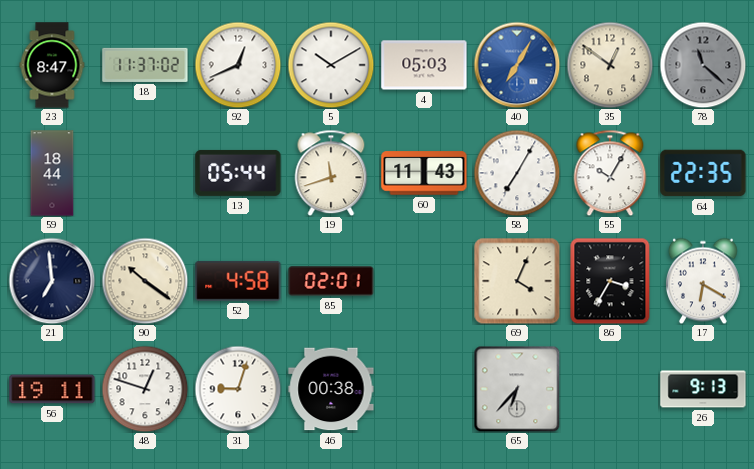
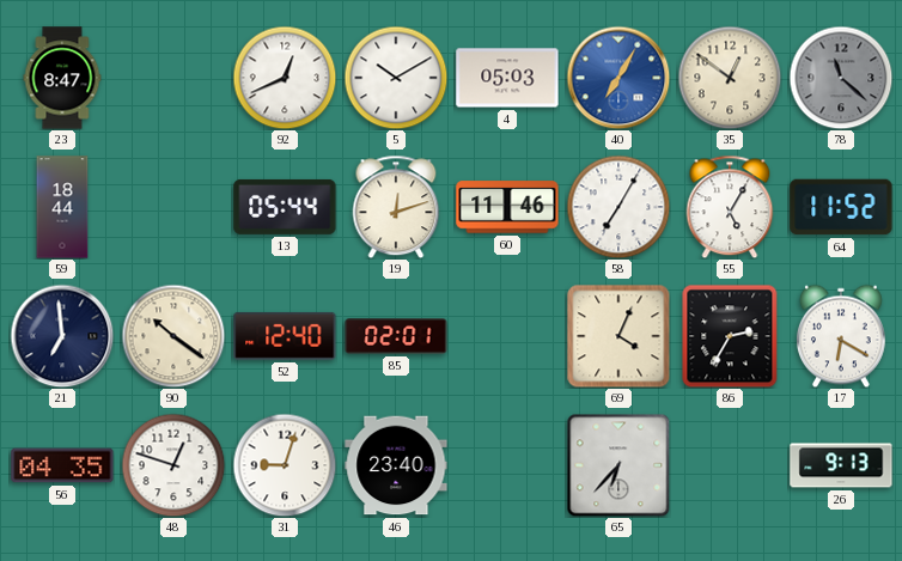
18: 11:37 -> none (145, 65)
19: 11:42 -> 12:12 (396, 207)
60: 11:43 -> 11:46 (507, 207)
55: 10:05 -> 5:05 (730, 207)
64: 22:35 -> 11:52 (841, 207)
52: 4:58 -> 12:40 (285, 336)
86: 3:35 -> 2:35 (730, 336)
56: 19:11 -> 04:35 (62, 465)
46: 00:38 -> 23:40 (396, 465)
